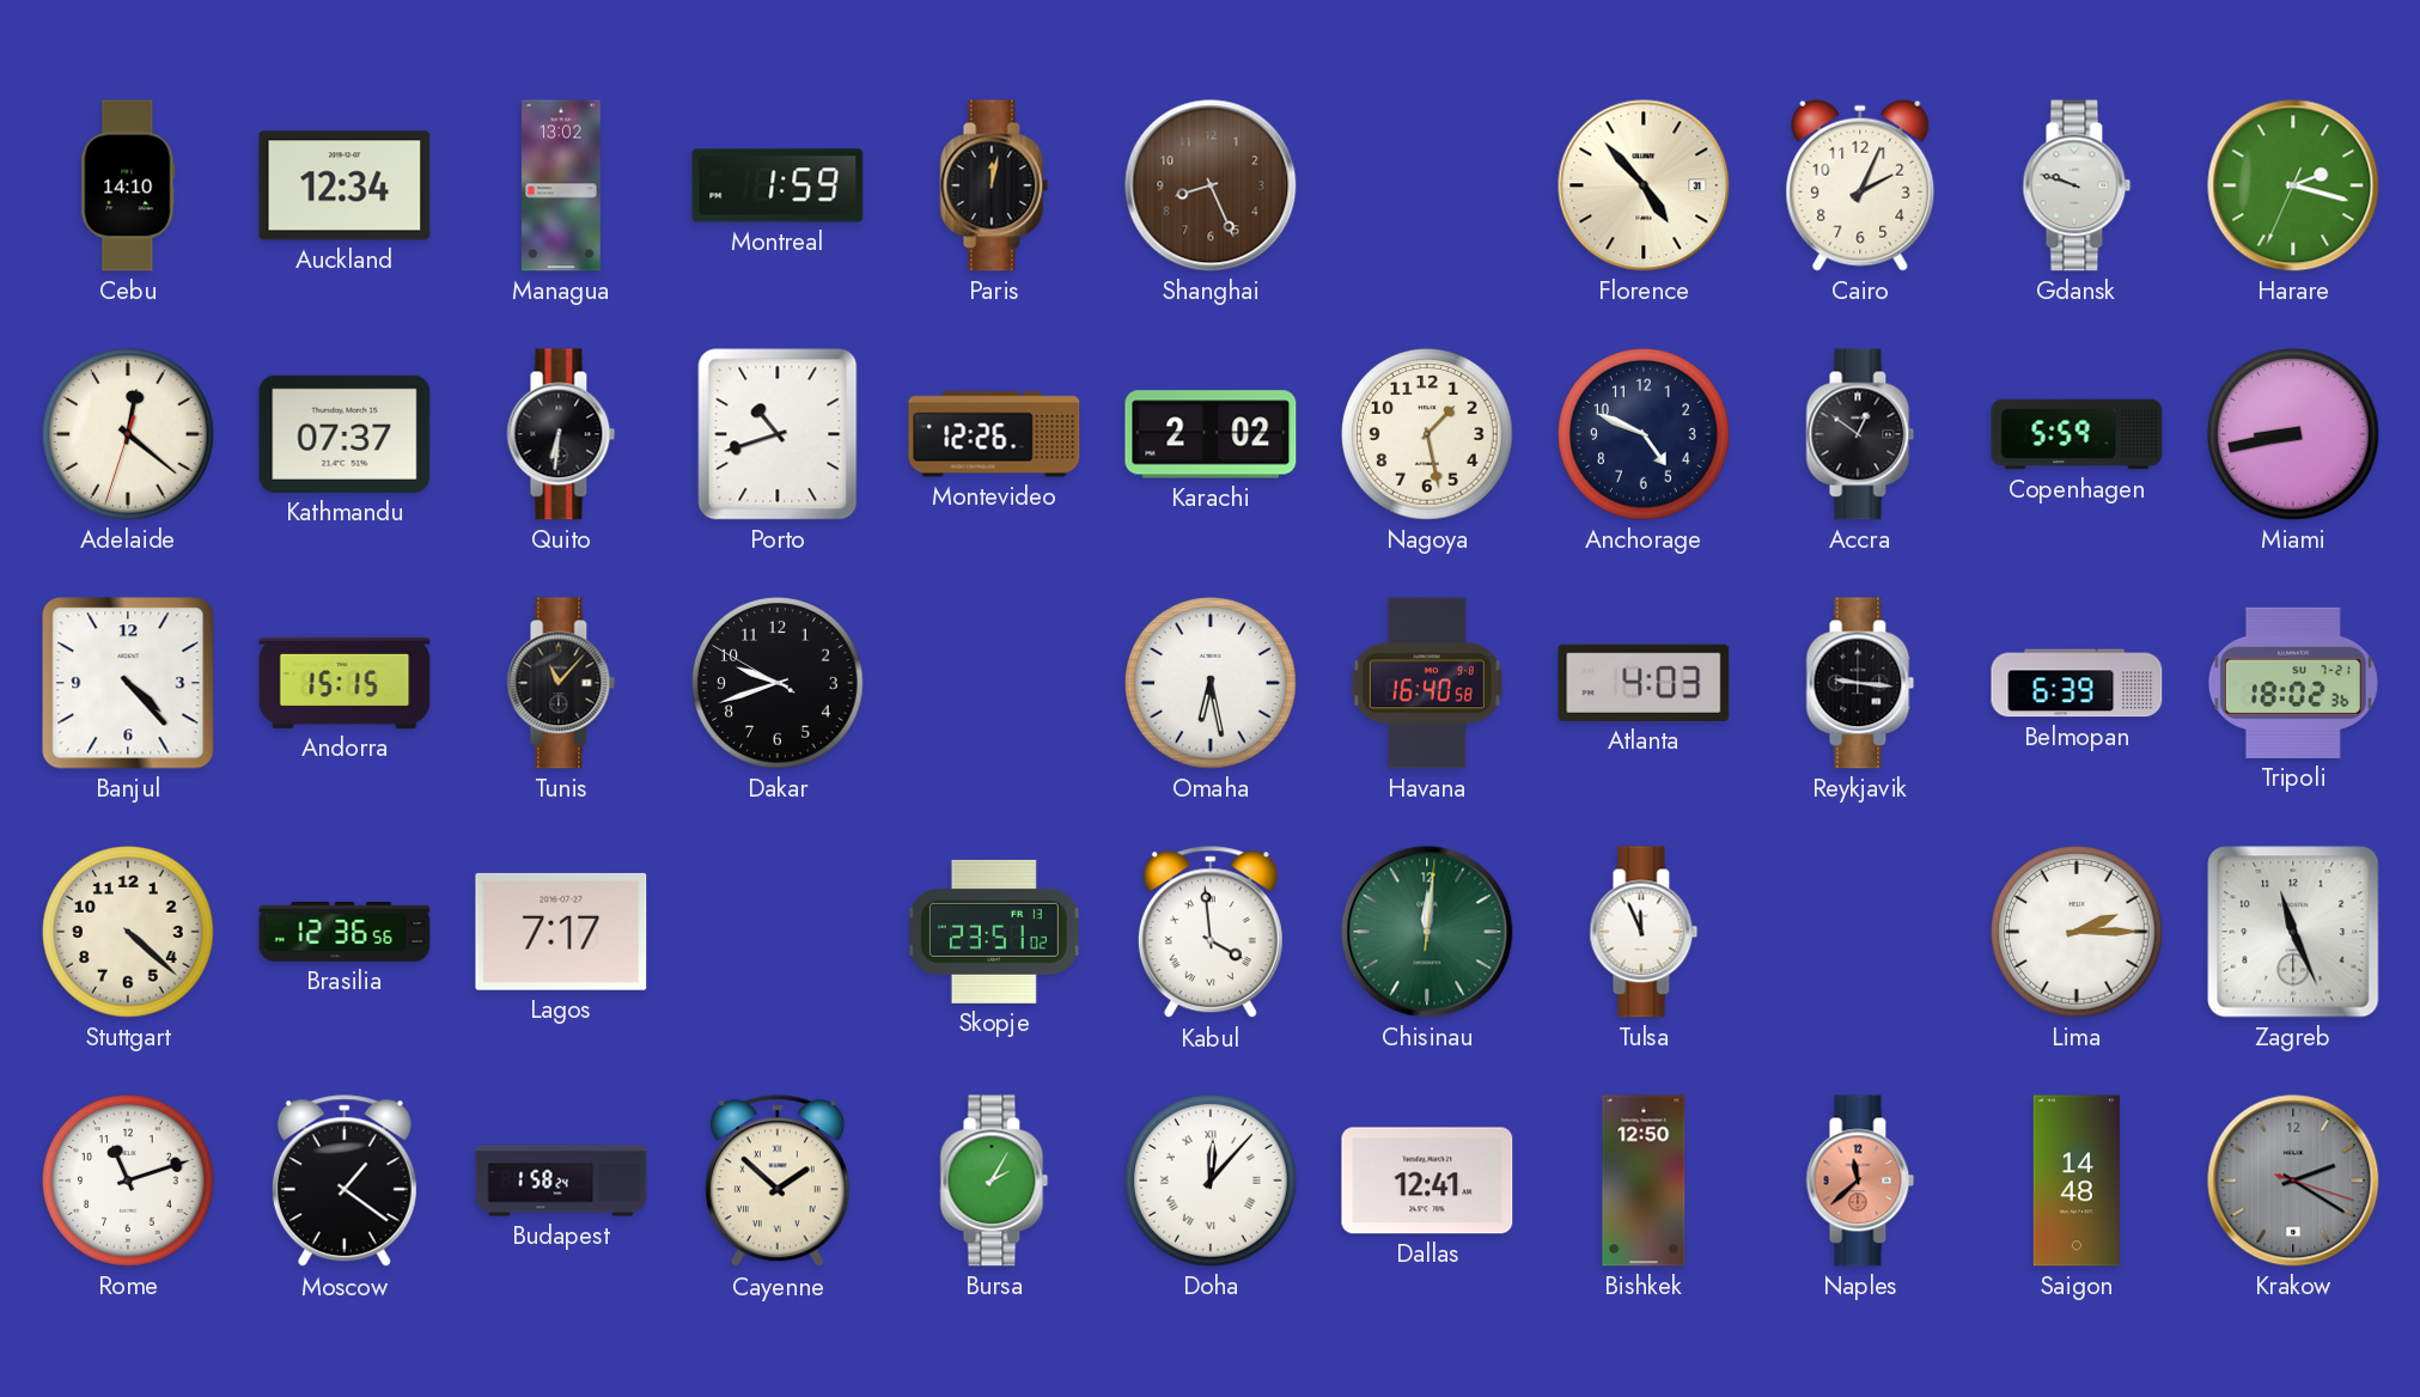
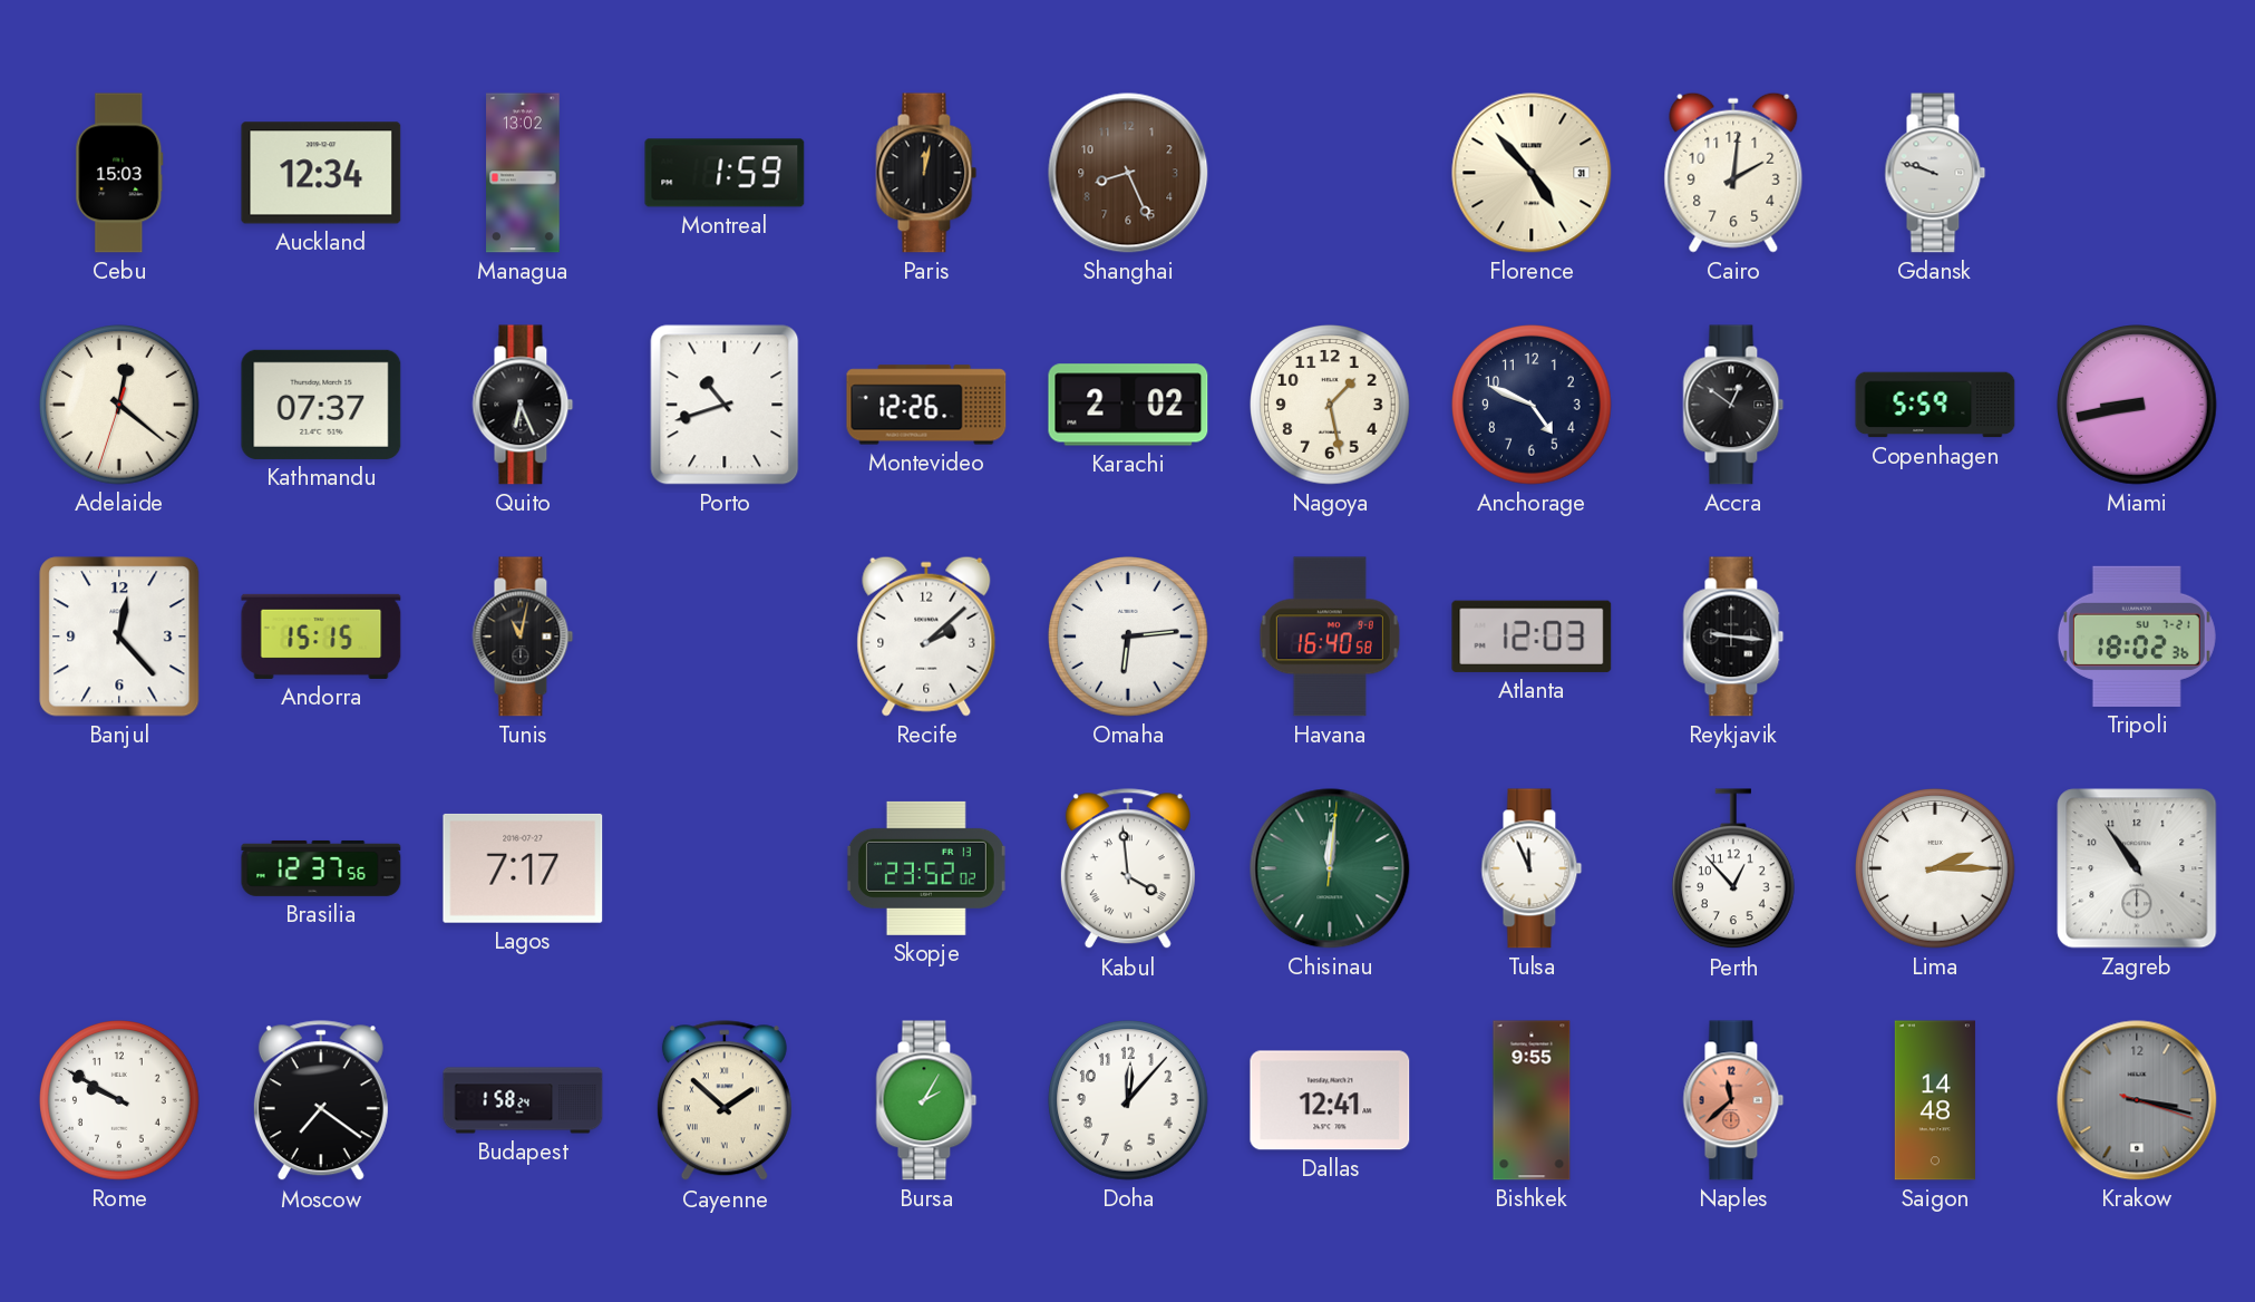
Cebu: 14:10 -> 15:03 (119, 173)
Cairo: 2:04 -> 2:01 (1733, 173)
Harare: 2:17 -> none (2293, 185)
Quito: 6:31 -> 6:26 (523, 405)
Banjul: 4:23 -> 12:23 (119, 637)
Tunis: 11:07 -> 11:02 (523, 637)
Dakar: 9:41 -> none (779, 684)
Recife: none -> 2:08 (926, 637)
Omaha: 6:28 -> 6:14 (1129, 638)
Atlanta: 4:03 -> 12:03 (1532, 637)
Belmopan: 6:39 -> none (2077, 683)
Stuttgart: 4:22 -> none (129, 933)
Brasilia: 12:36 -> 12:37 (321, 868)
Skopje: 23:51 -> 23:52 (926, 868)
Perth: none -> 12:53 (1733, 869)
Zagreb: 11:26 -> 10:54 (2137, 868)
Rome: 11:12 -> 9:50 (120, 1101)
Moscow: 1:21 -> 7:21 (321, 1101)
Doha numerals: Roman -> Arabic (1129, 1101)
Bishkek: 12:50 -> 9:55 (1532, 1100)
Krakow: 2:20 -> 3:17 (2137, 1100)
